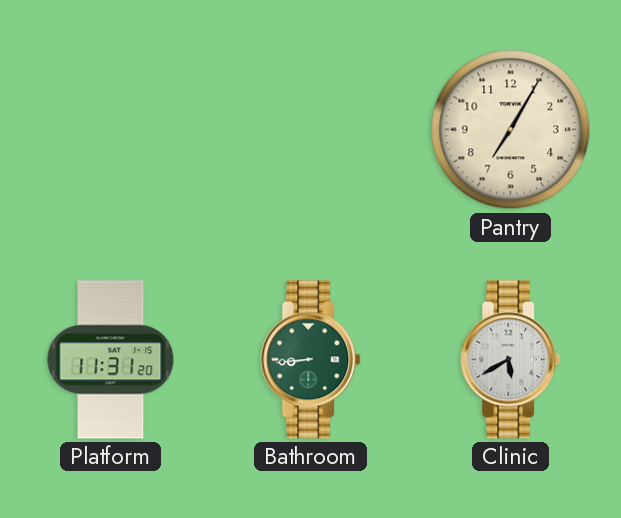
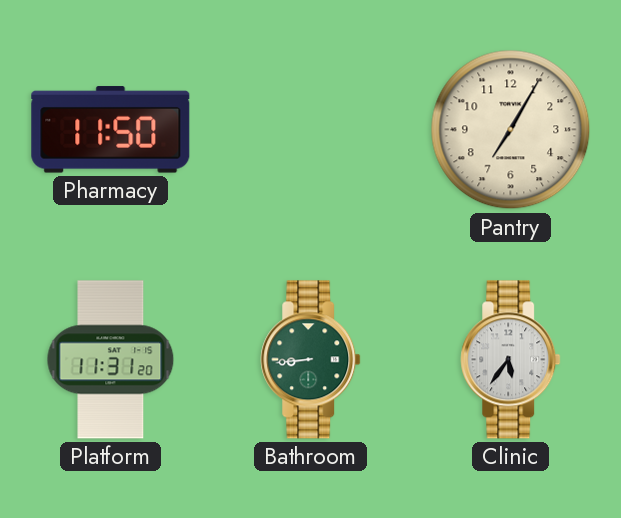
Pharmacy: none -> 11:50 (111, 130)
Clinic: 5:40 -> 5:36 (511, 360)
